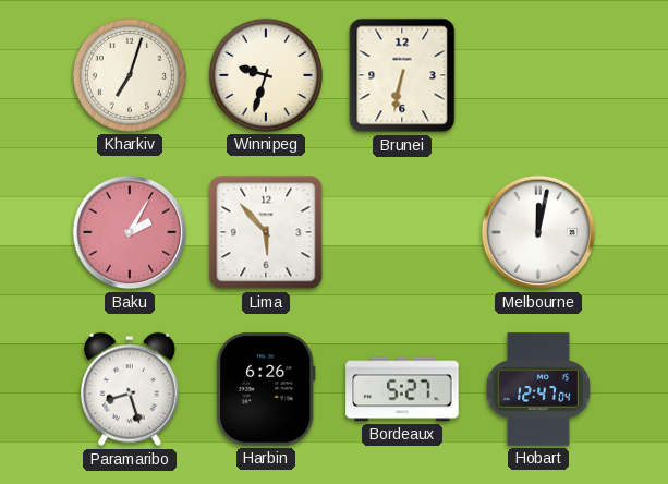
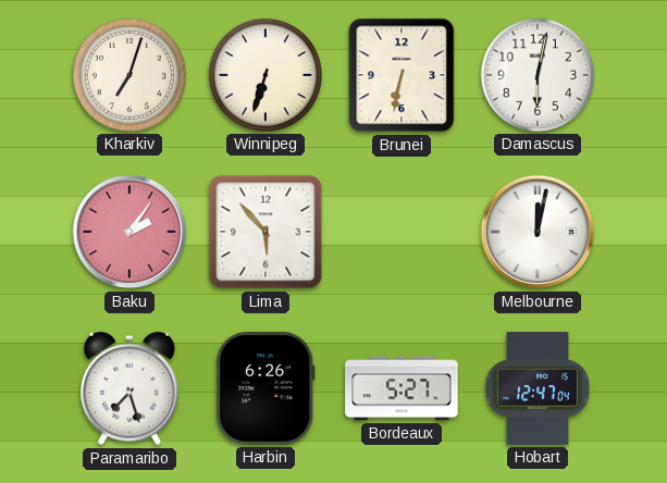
Winnipeg: 9:33 -> 6:33 (265, 75)
Damascus: none -> 6:02 (538, 75)
Baku: 2:05 -> 2:06 (129, 232)
Paramaribo: 8:27 -> 7:27 (131, 388)
